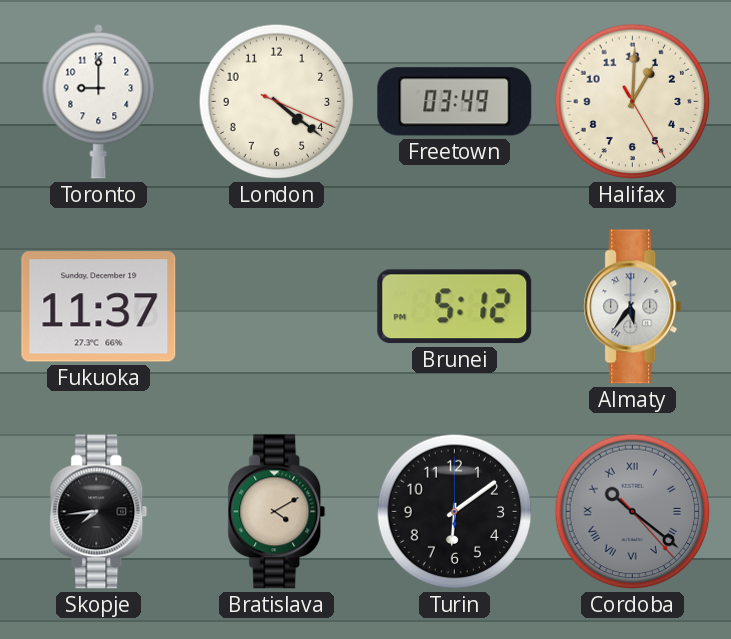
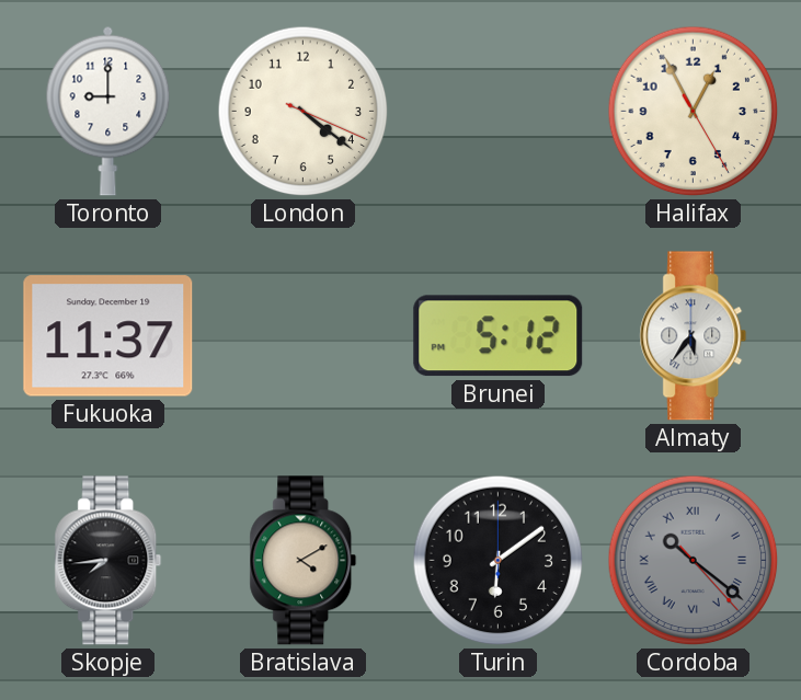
Freetown: 03:49 -> none (455, 102)
Halifax: 1:00 -> 12:55 (694, 112)
